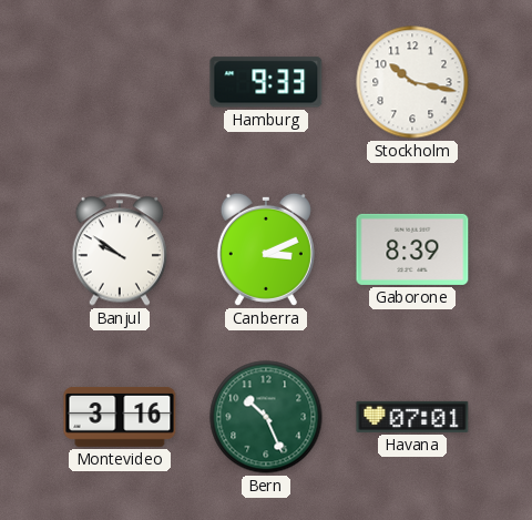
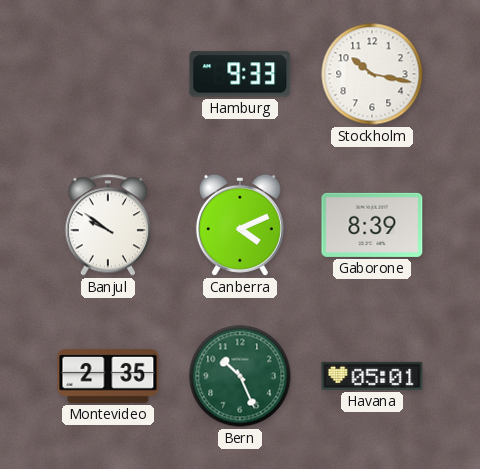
Canberra: 3:11 -> 4:11 (240, 225)
Montevideo: 3:16 -> 2:35 (108, 376)
Havana: 07:01 -> 05:01 (372, 376)
